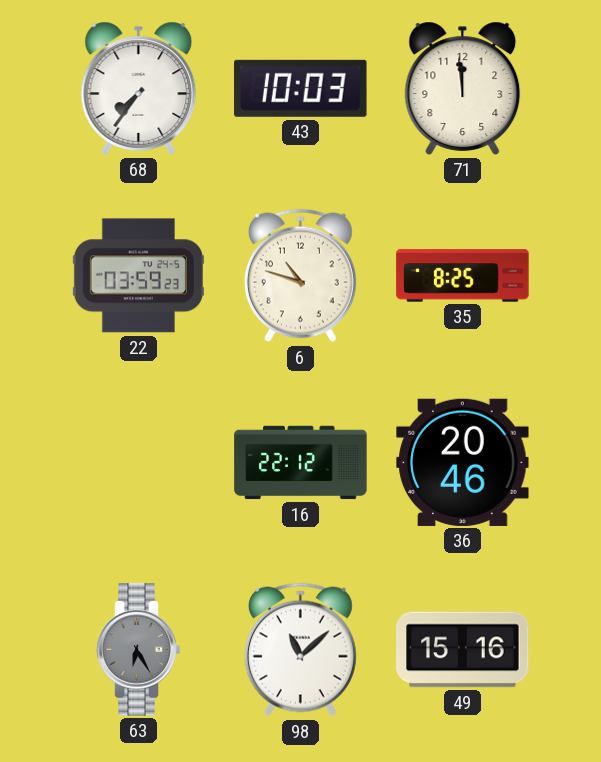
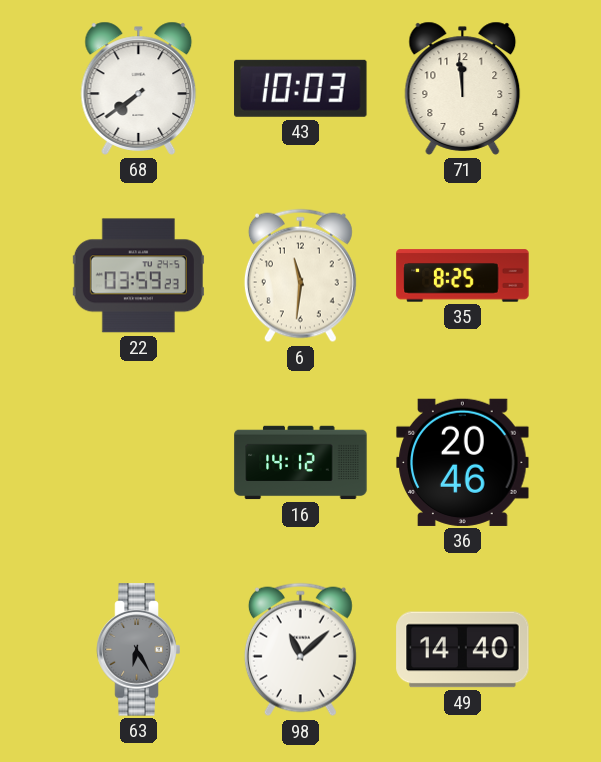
68: 7:36 -> 7:39 (139, 88)
6: 10:48 -> 11:31 (300, 276)
16: 22:12 -> 14:12 (301, 463)
49: 15:16 -> 14:40 (463, 650)
